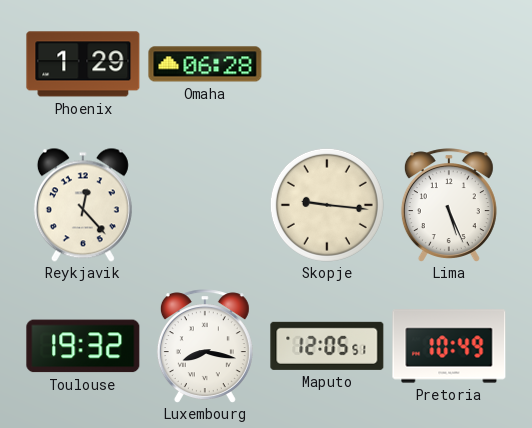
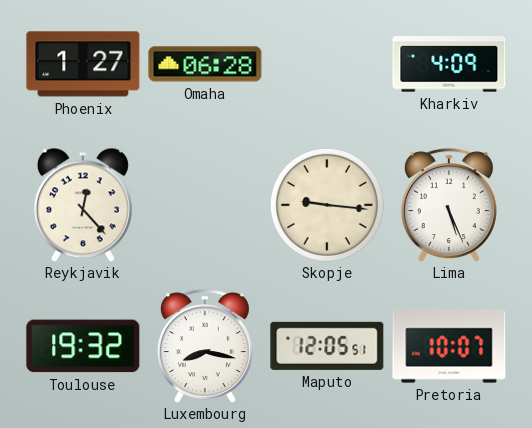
Phoenix: 1:29 -> 1:27 (83, 64)
Kharkiv: none -> 4:09 (449, 64)
Pretoria: 10:49 -> 10:07 (449, 346)
